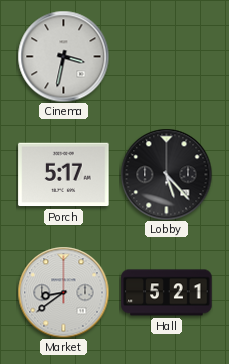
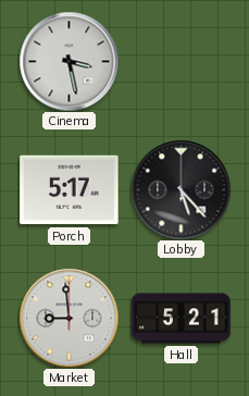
Cinema: 3:32 -> 3:28 (69, 61)
Market: 8:39 -> 8:59 (69, 318)
